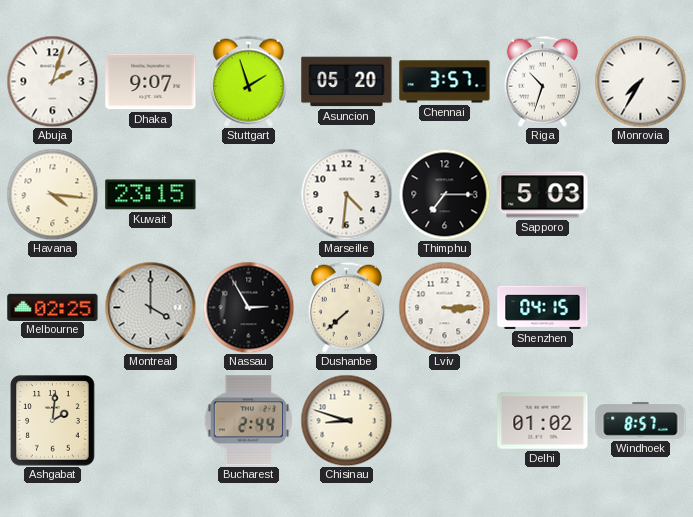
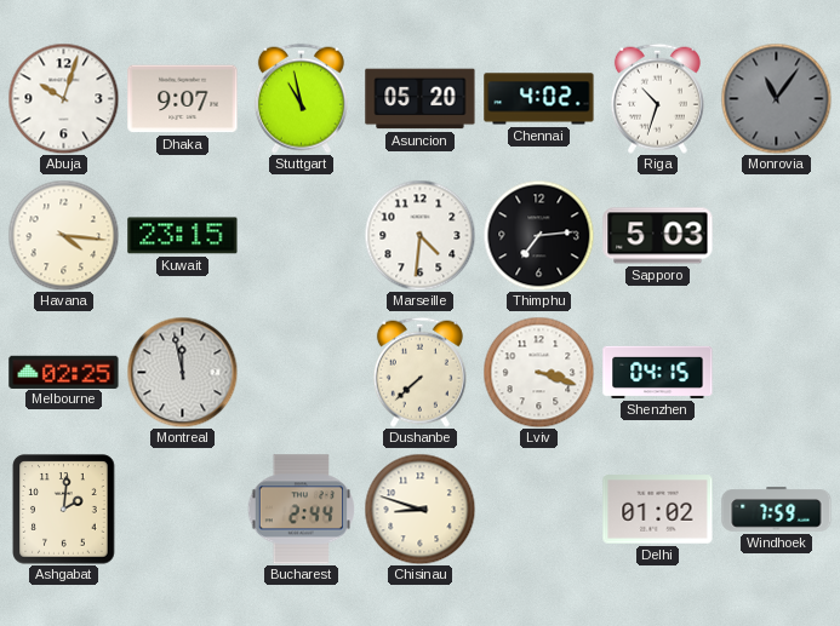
Abuja: 2:03 -> 10:03 (63, 98)
Stuttgart: 1:57 -> 10:58 (301, 98)
Chennai: 3:57 -> 4:02 (539, 99)
Monrovia: 7:35 -> 11:06 (776, 98)
Monrovia dial: white -> grey (776, 98)
Thimphu: 7:15 -> 7:14 (538, 235)
Montreal: 4:00 -> 11:58 (182, 372)
Nassau: 2:55 -> none (248, 307)
Lviv: 3:15 -> 3:18 (538, 372)
Windhoek: 8:57 -> 7:59 (777, 510)
